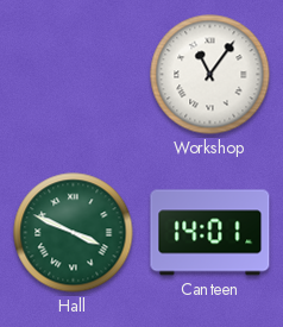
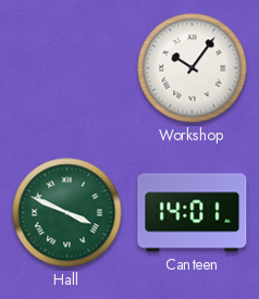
Workshop: 11:06 -> 10:06 (193, 68)
